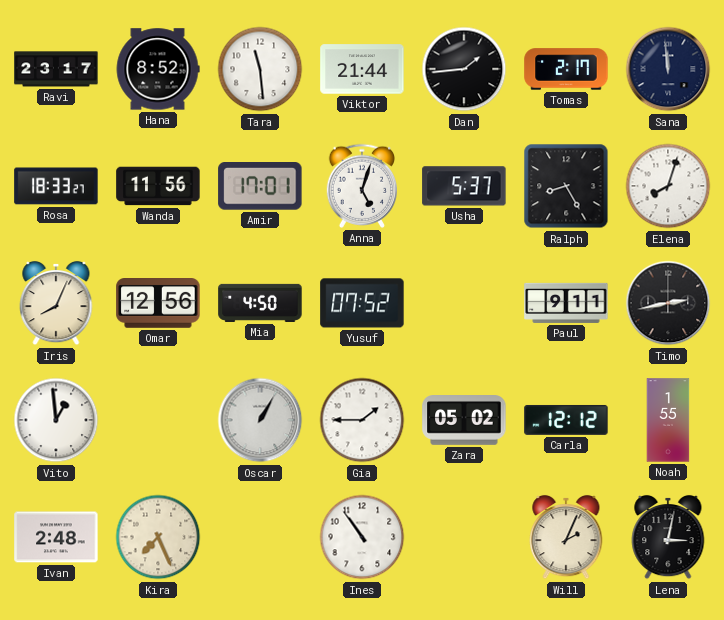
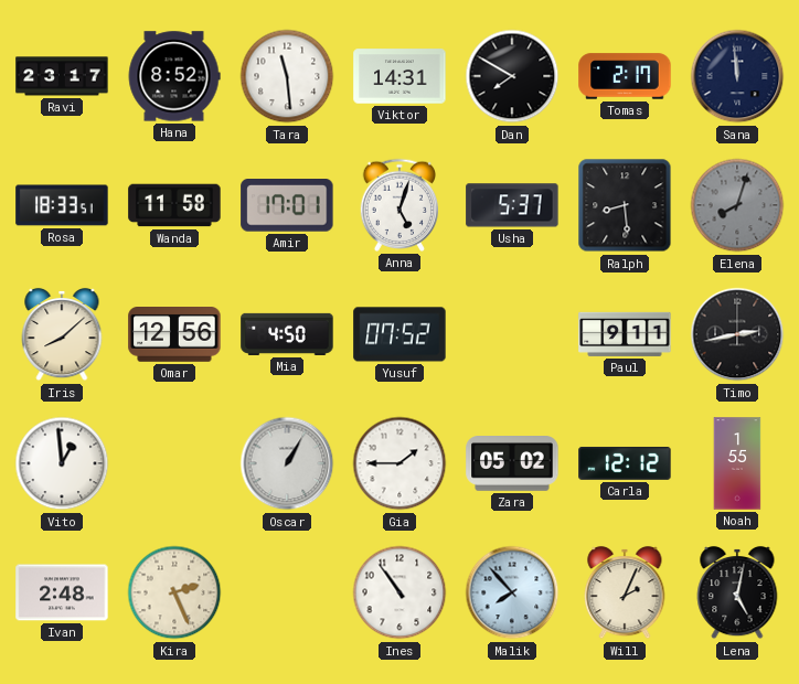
Viktor: 21:44 -> 14:31 (399, 76)
Dan: 1:44 -> 7:50 (512, 76)
Rosa: 18:33:27 -> 18:33:51 (62, 205)
Wanda: 11:56 -> 11:58 (174, 205)
Ralph: 8:25 -> 8:29 (625, 205)
Elena dial: white -> grey (737, 205)
Iris: 8:04 -> 8:08 (62, 334)
Kira: 7:26 -> 2:26 (174, 592)
Malik: none -> 7:53 (512, 592)
Lena: 3:02 -> 5:02 (737, 592)
